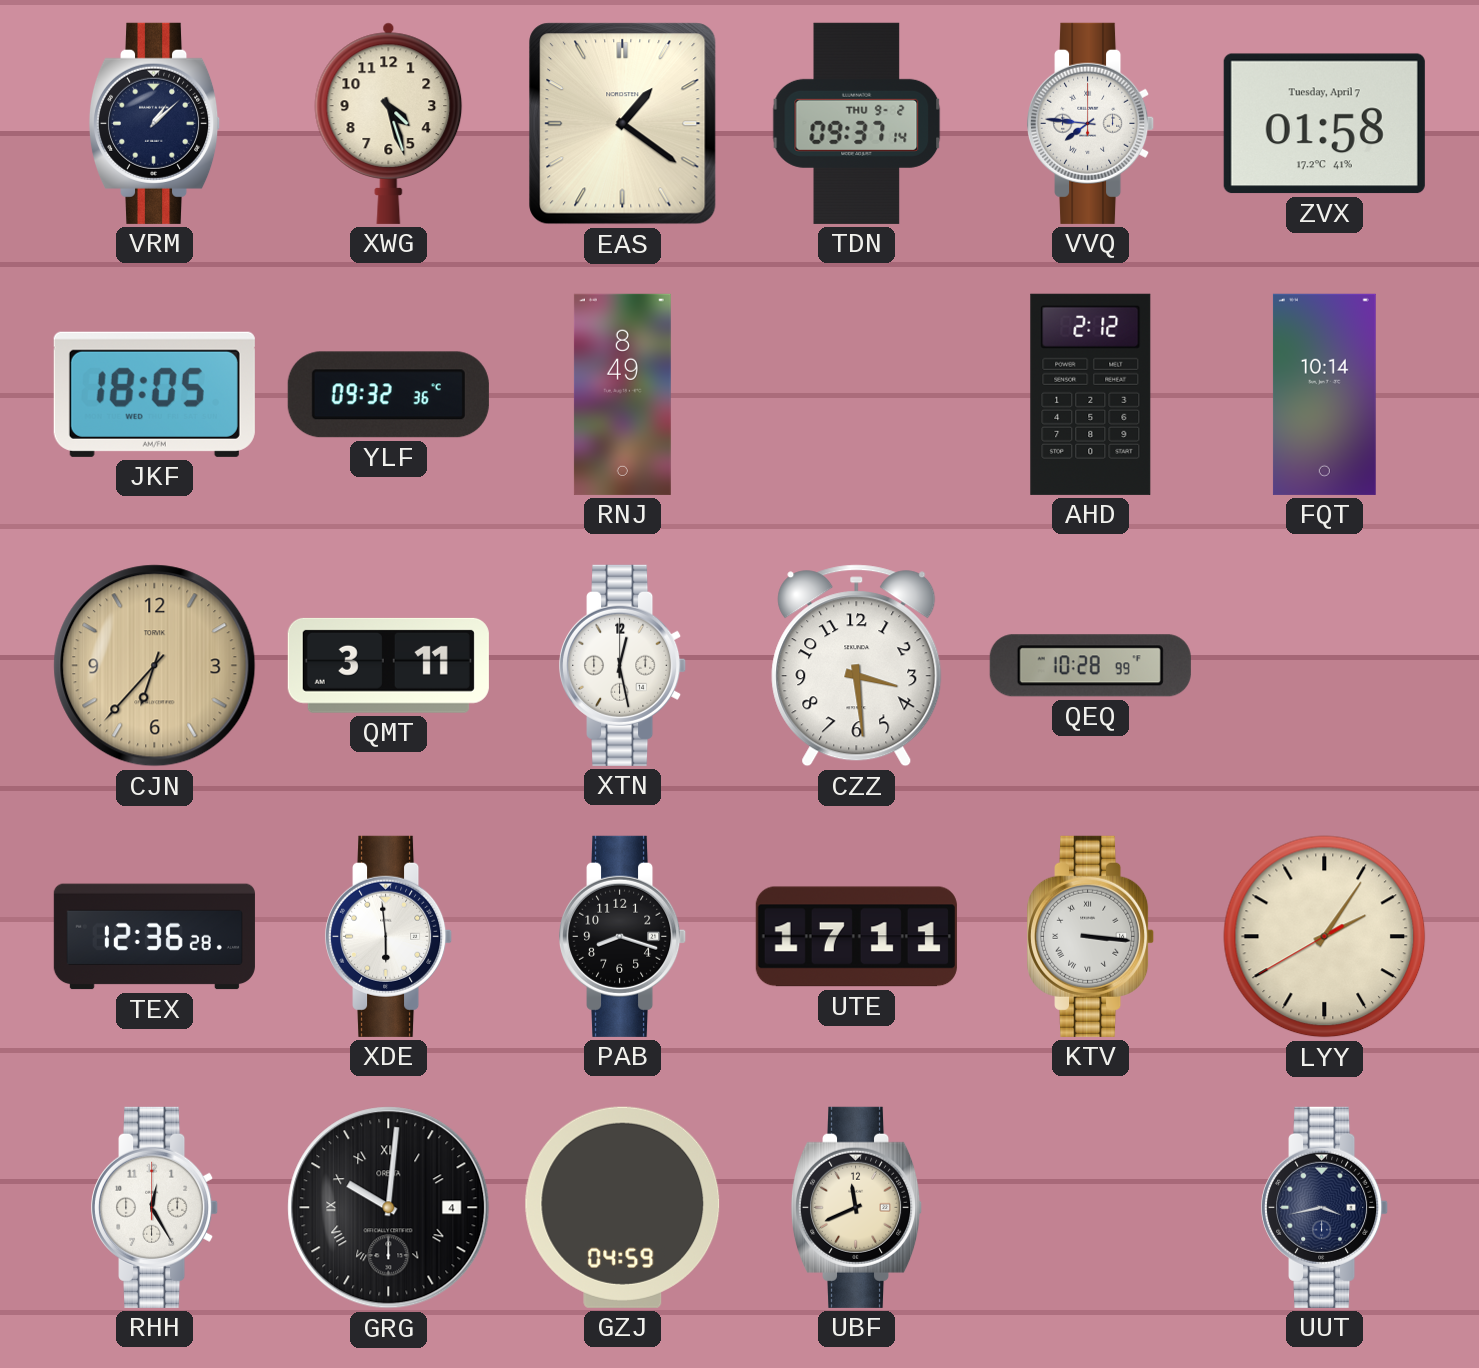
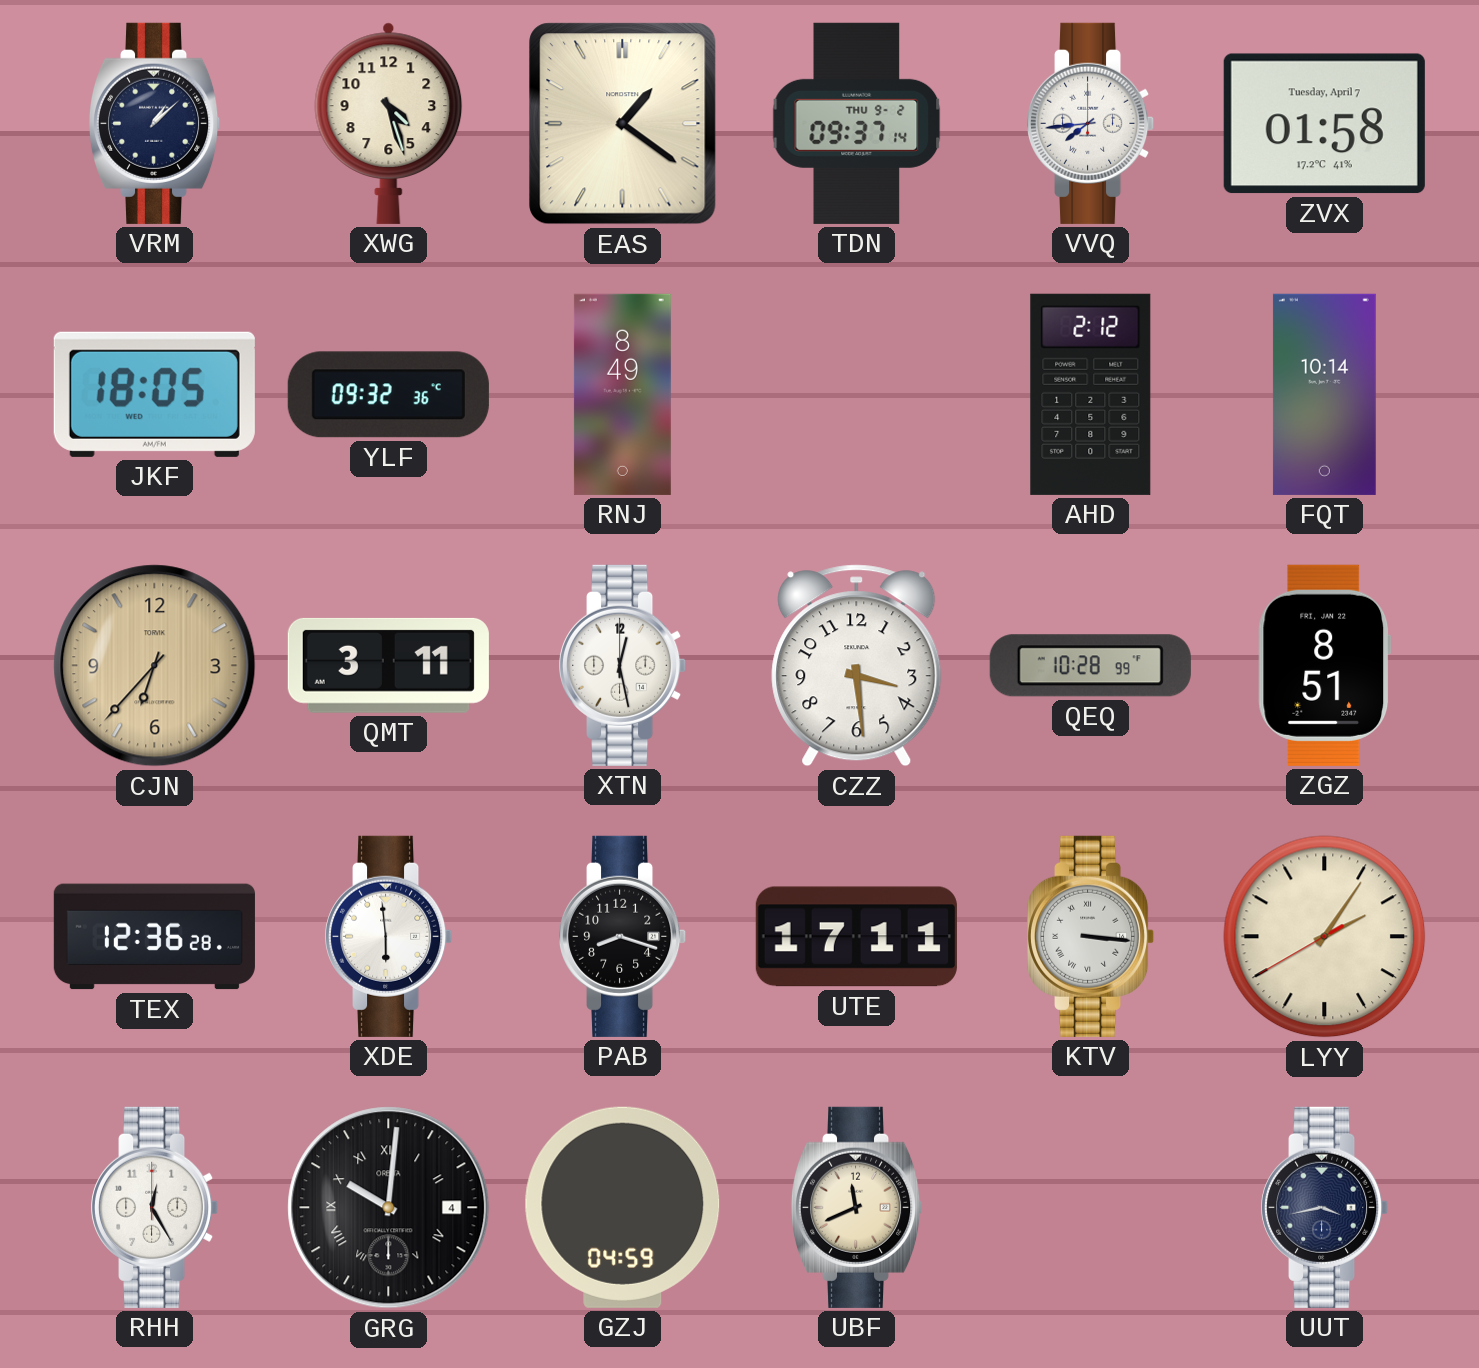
VVQ: 7:46 -> 7:44 (1092, 123)
ZGZ: none -> 8:51 (1325, 665)
